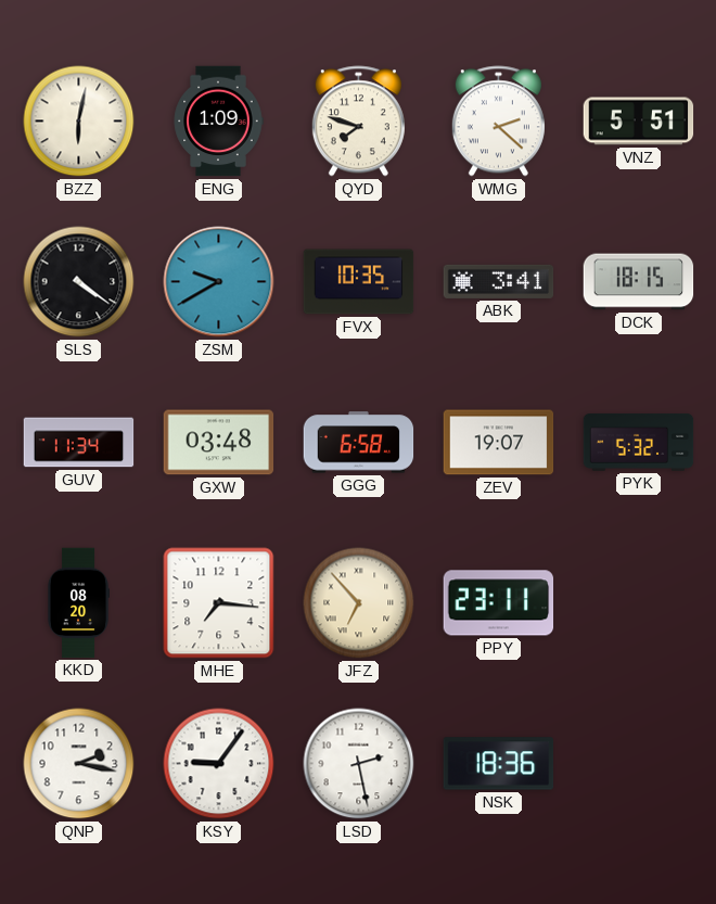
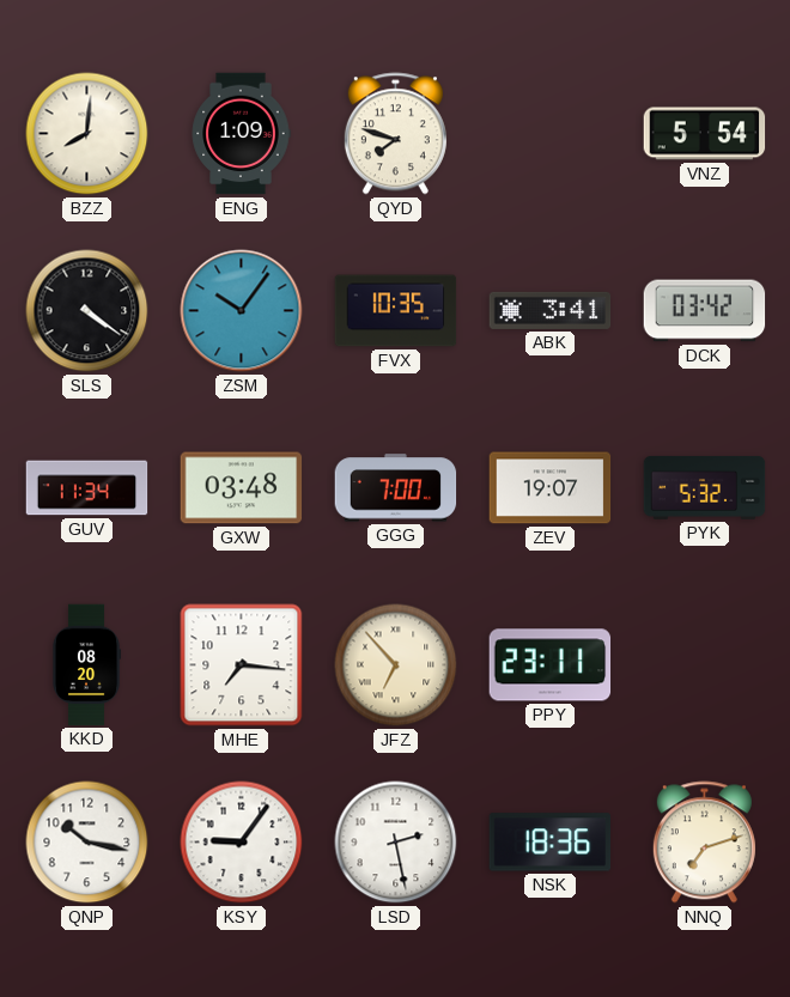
BZZ: 6:02 -> 8:01 (87, 134)
WMG: 2:22 -> none (498, 122)
VNZ: 5:51 -> 5:54 (705, 134)
ZSM: 9:40 -> 10:06 (242, 311)
DCK: 18:15 -> 03:42 (705, 311)
GGG: 6:58 -> 7:00 (396, 488)
QNP: 2:17 -> 10:17 (87, 843)
NNQ: none -> 7:12 (704, 843)
